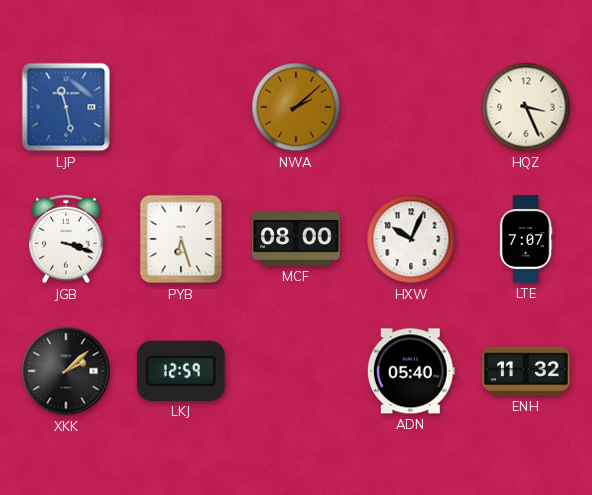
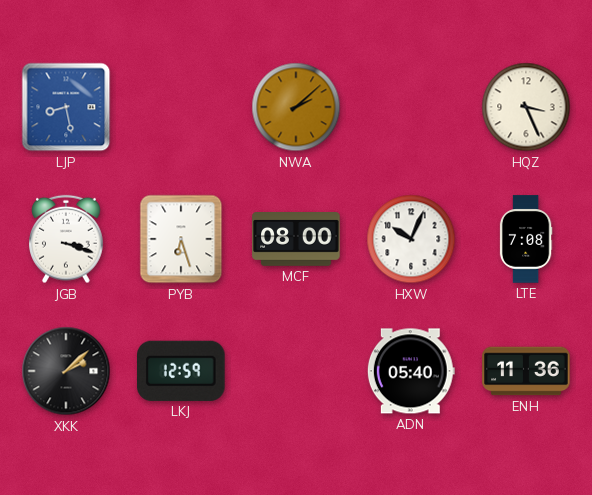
LJP: 11:28 -> 8:28 (66, 107)
LTE: 7:07 -> 7:08 (526, 239)
ENH: 11:32 -> 11:36 (526, 371)
